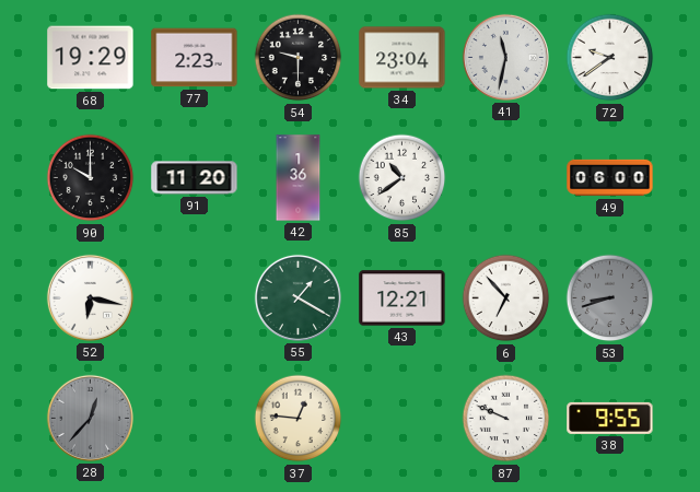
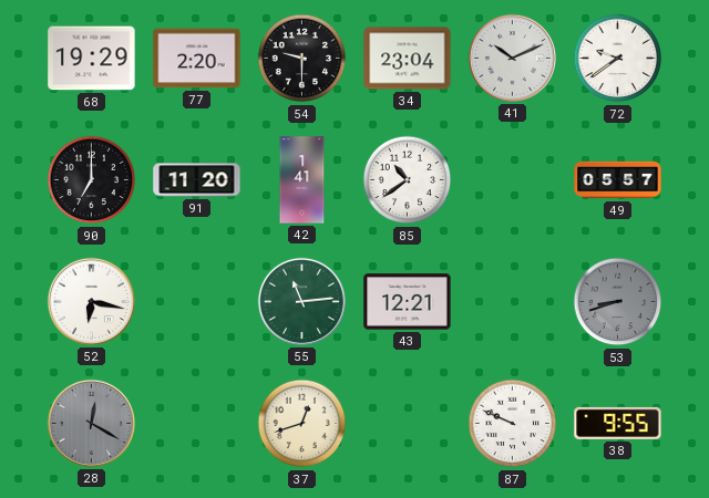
77: 2:23 -> 2:20 (197, 59)
41: 11:32 -> 10:11 (512, 58)
90: 10:00 -> 7:00 (92, 180)
42: 1:36 -> 1:41 (302, 180)
49: 06:00 -> 05:57 (618, 180)
55: 1:20 -> 11:14 (301, 301)
6: 6:53 -> none (506, 298)
28: 12:37 -> 12:20 (91, 423)
37: 12:46 -> 12:42 (302, 424)
